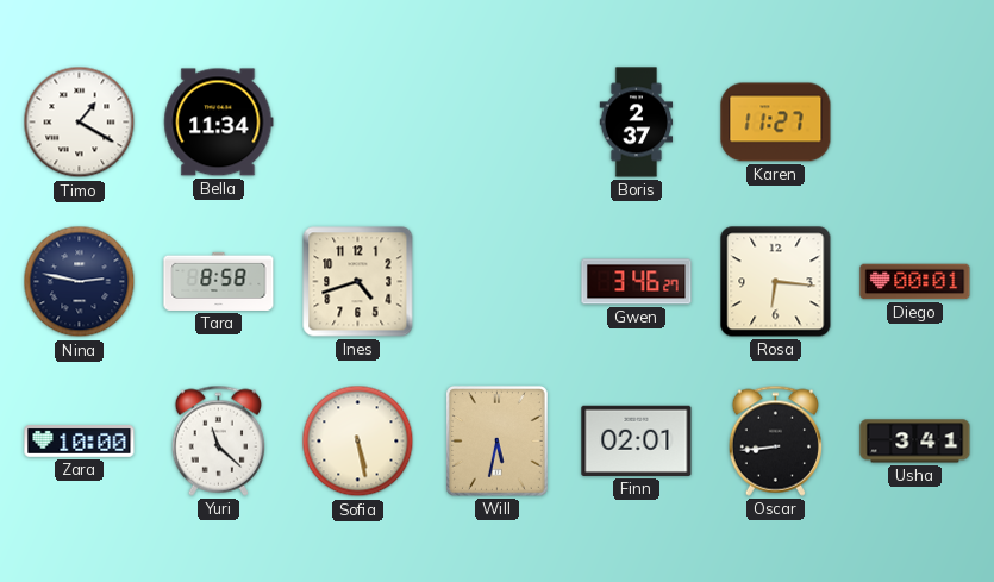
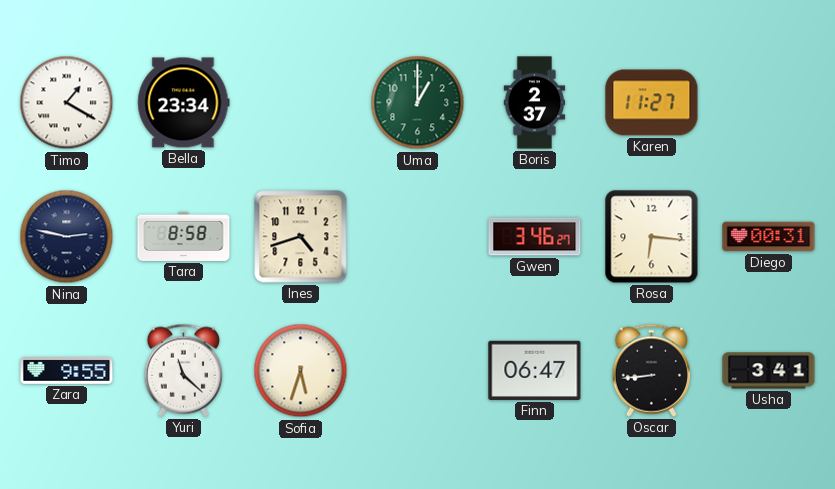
Bella: 11:34 -> 23:34 (184, 103)
Uma: none -> 1:00 (418, 103)
Diego: 00:01 -> 00:31 (769, 237)
Zara: 10:00 -> 9:55 (67, 371)
Sofia: 5:28 -> 5:33 (301, 371)
Will: 5:32 -> none (496, 442)
Finn: 02:01 -> 06:47 (535, 370)
